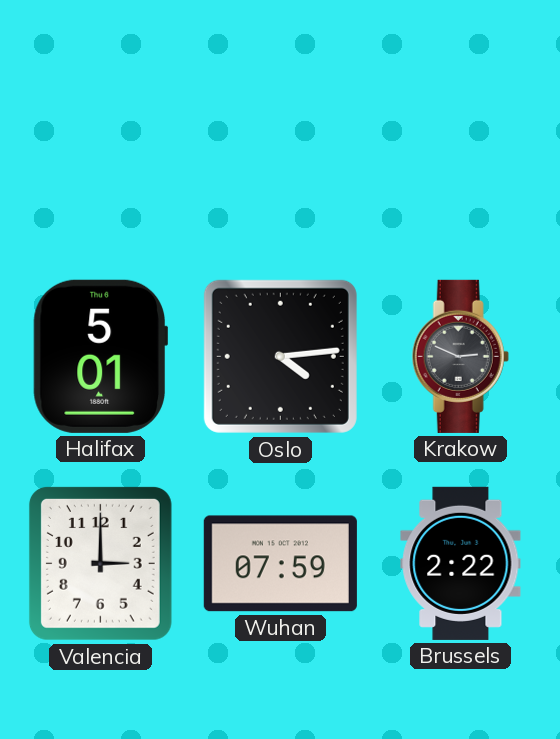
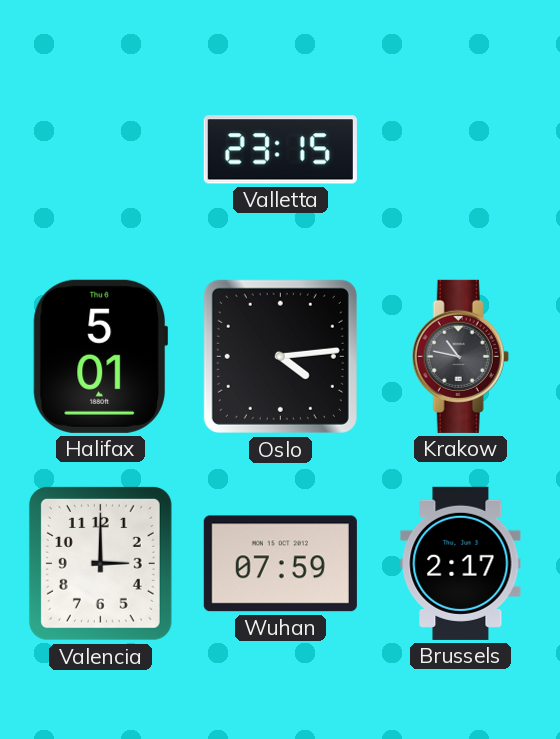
Valletta: none -> 23:15 (280, 150)
Krakow: 2:49 -> 10:47 (460, 356)
Brussels: 2:22 -> 2:17 (461, 563)
